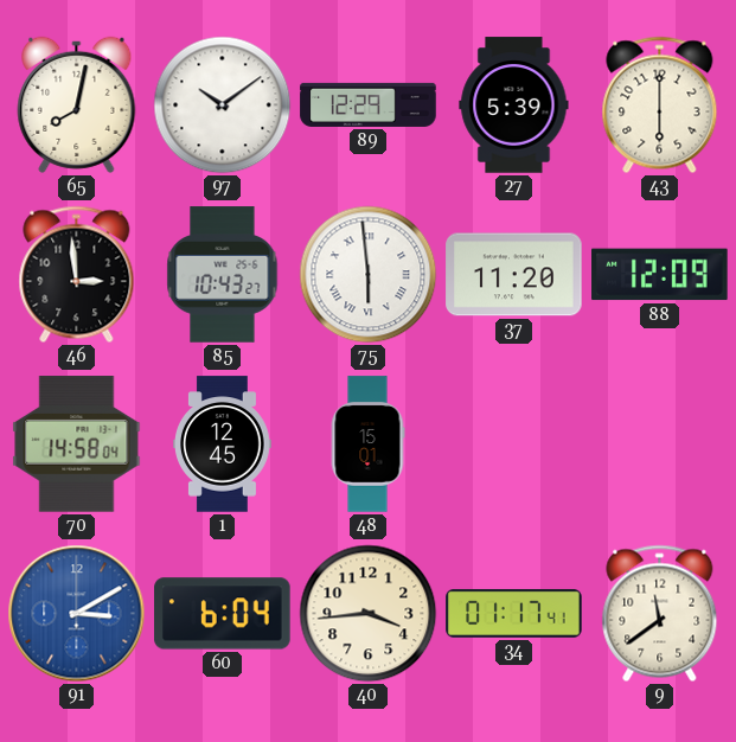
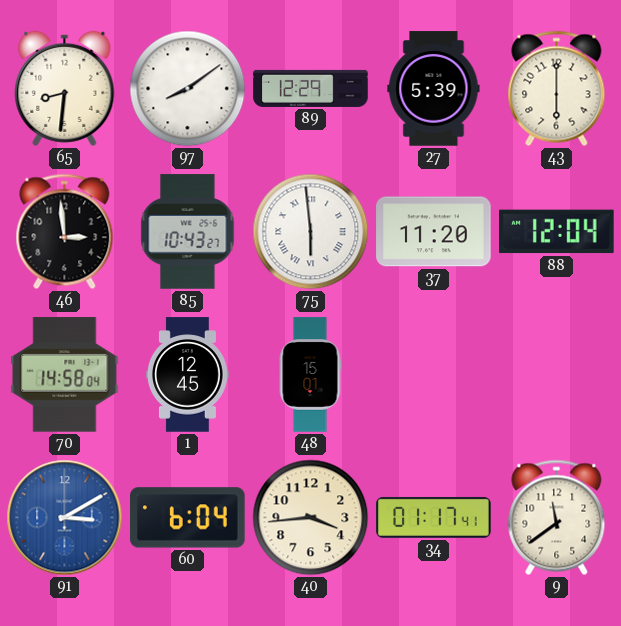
65: 8:02 -> 8:31 (65, 88)
97: 10:09 -> 8:09 (188, 89)
88: 12:09 -> 12:04 (557, 232)
